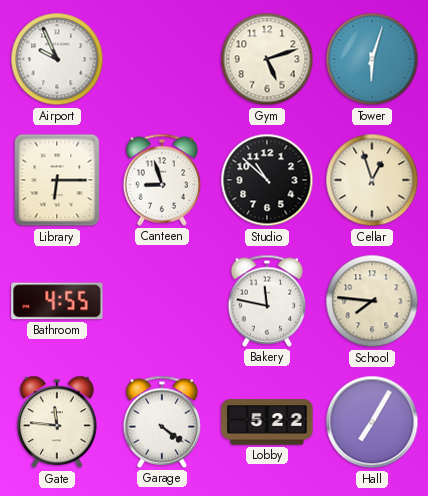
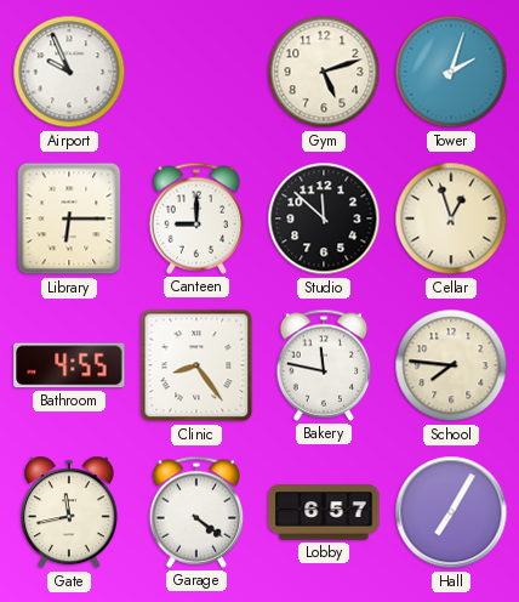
Tower: 6:03 -> 2:03 (451, 72)
Canteen: 8:57 -> 9:00 (196, 218)
Studio: 10:52 -> 11:52 (324, 218)
Clinic: none -> 8:24 (196, 365)
Gate: 11:46 -> 11:43 (69, 512)
Lobby: 5:22 -> 6:57 (324, 512)
